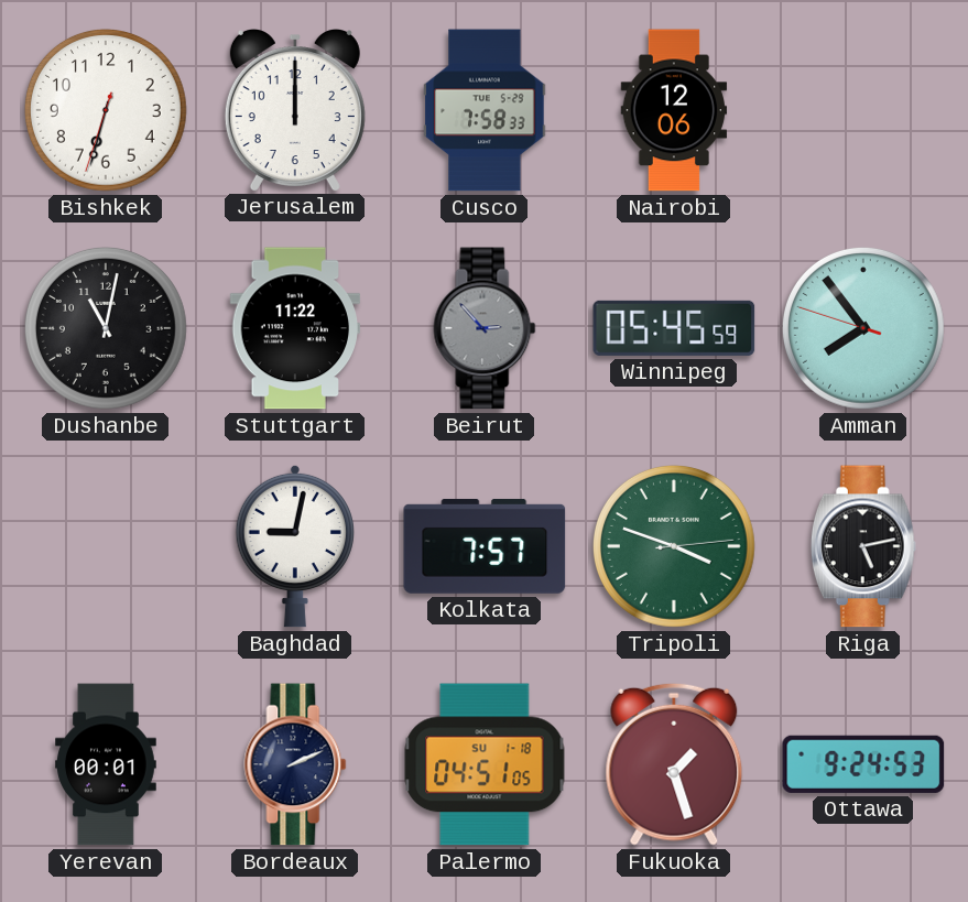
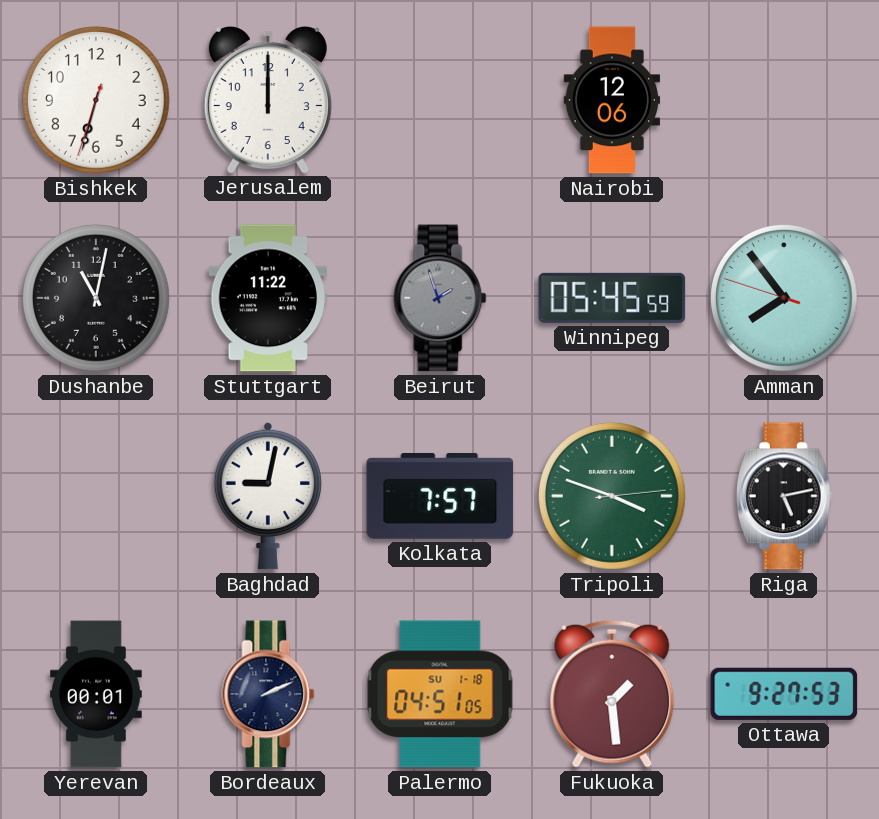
Cusco: 7:58 -> none (485, 110)
Beirut: 2:53 -> 1:57 (440, 298)
Fukuoka: 1:27 -> 1:29 (612, 694)
Ottawa: 9:24 -> 9:27 (784, 694)
